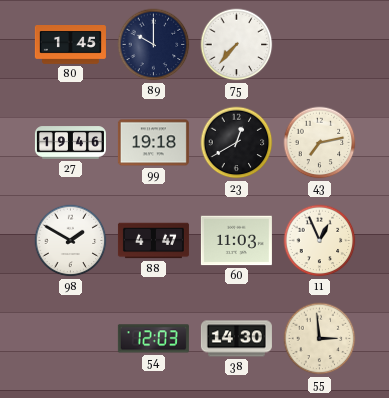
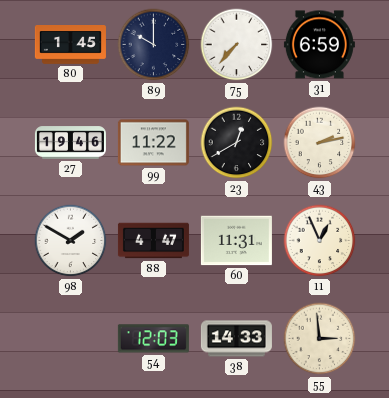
31: none -> 6:59 (319, 45)
99: 19:18 -> 11:22 (153, 143)
43: 7:13 -> 2:13 (320, 143)
60: 11:03 -> 11:31 (236, 241)
38: 14:30 -> 14:33 (236, 339)
